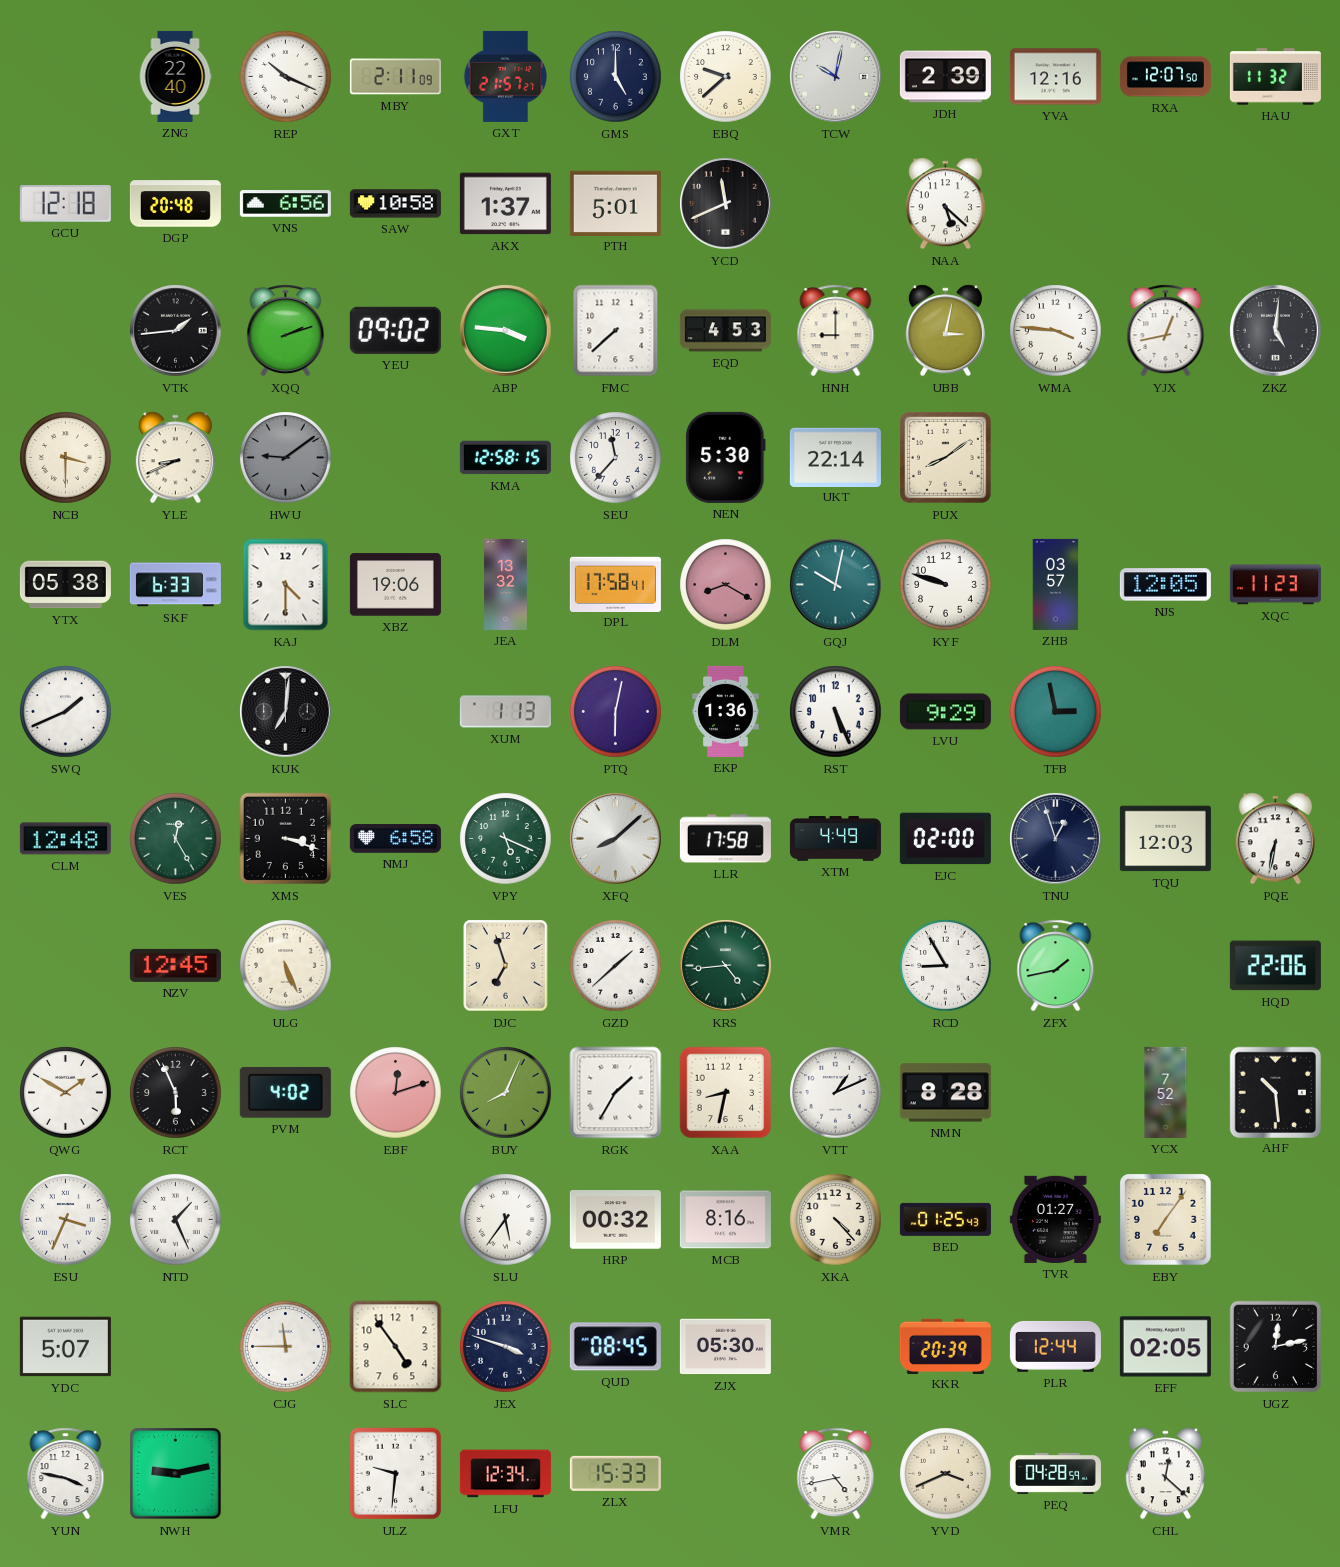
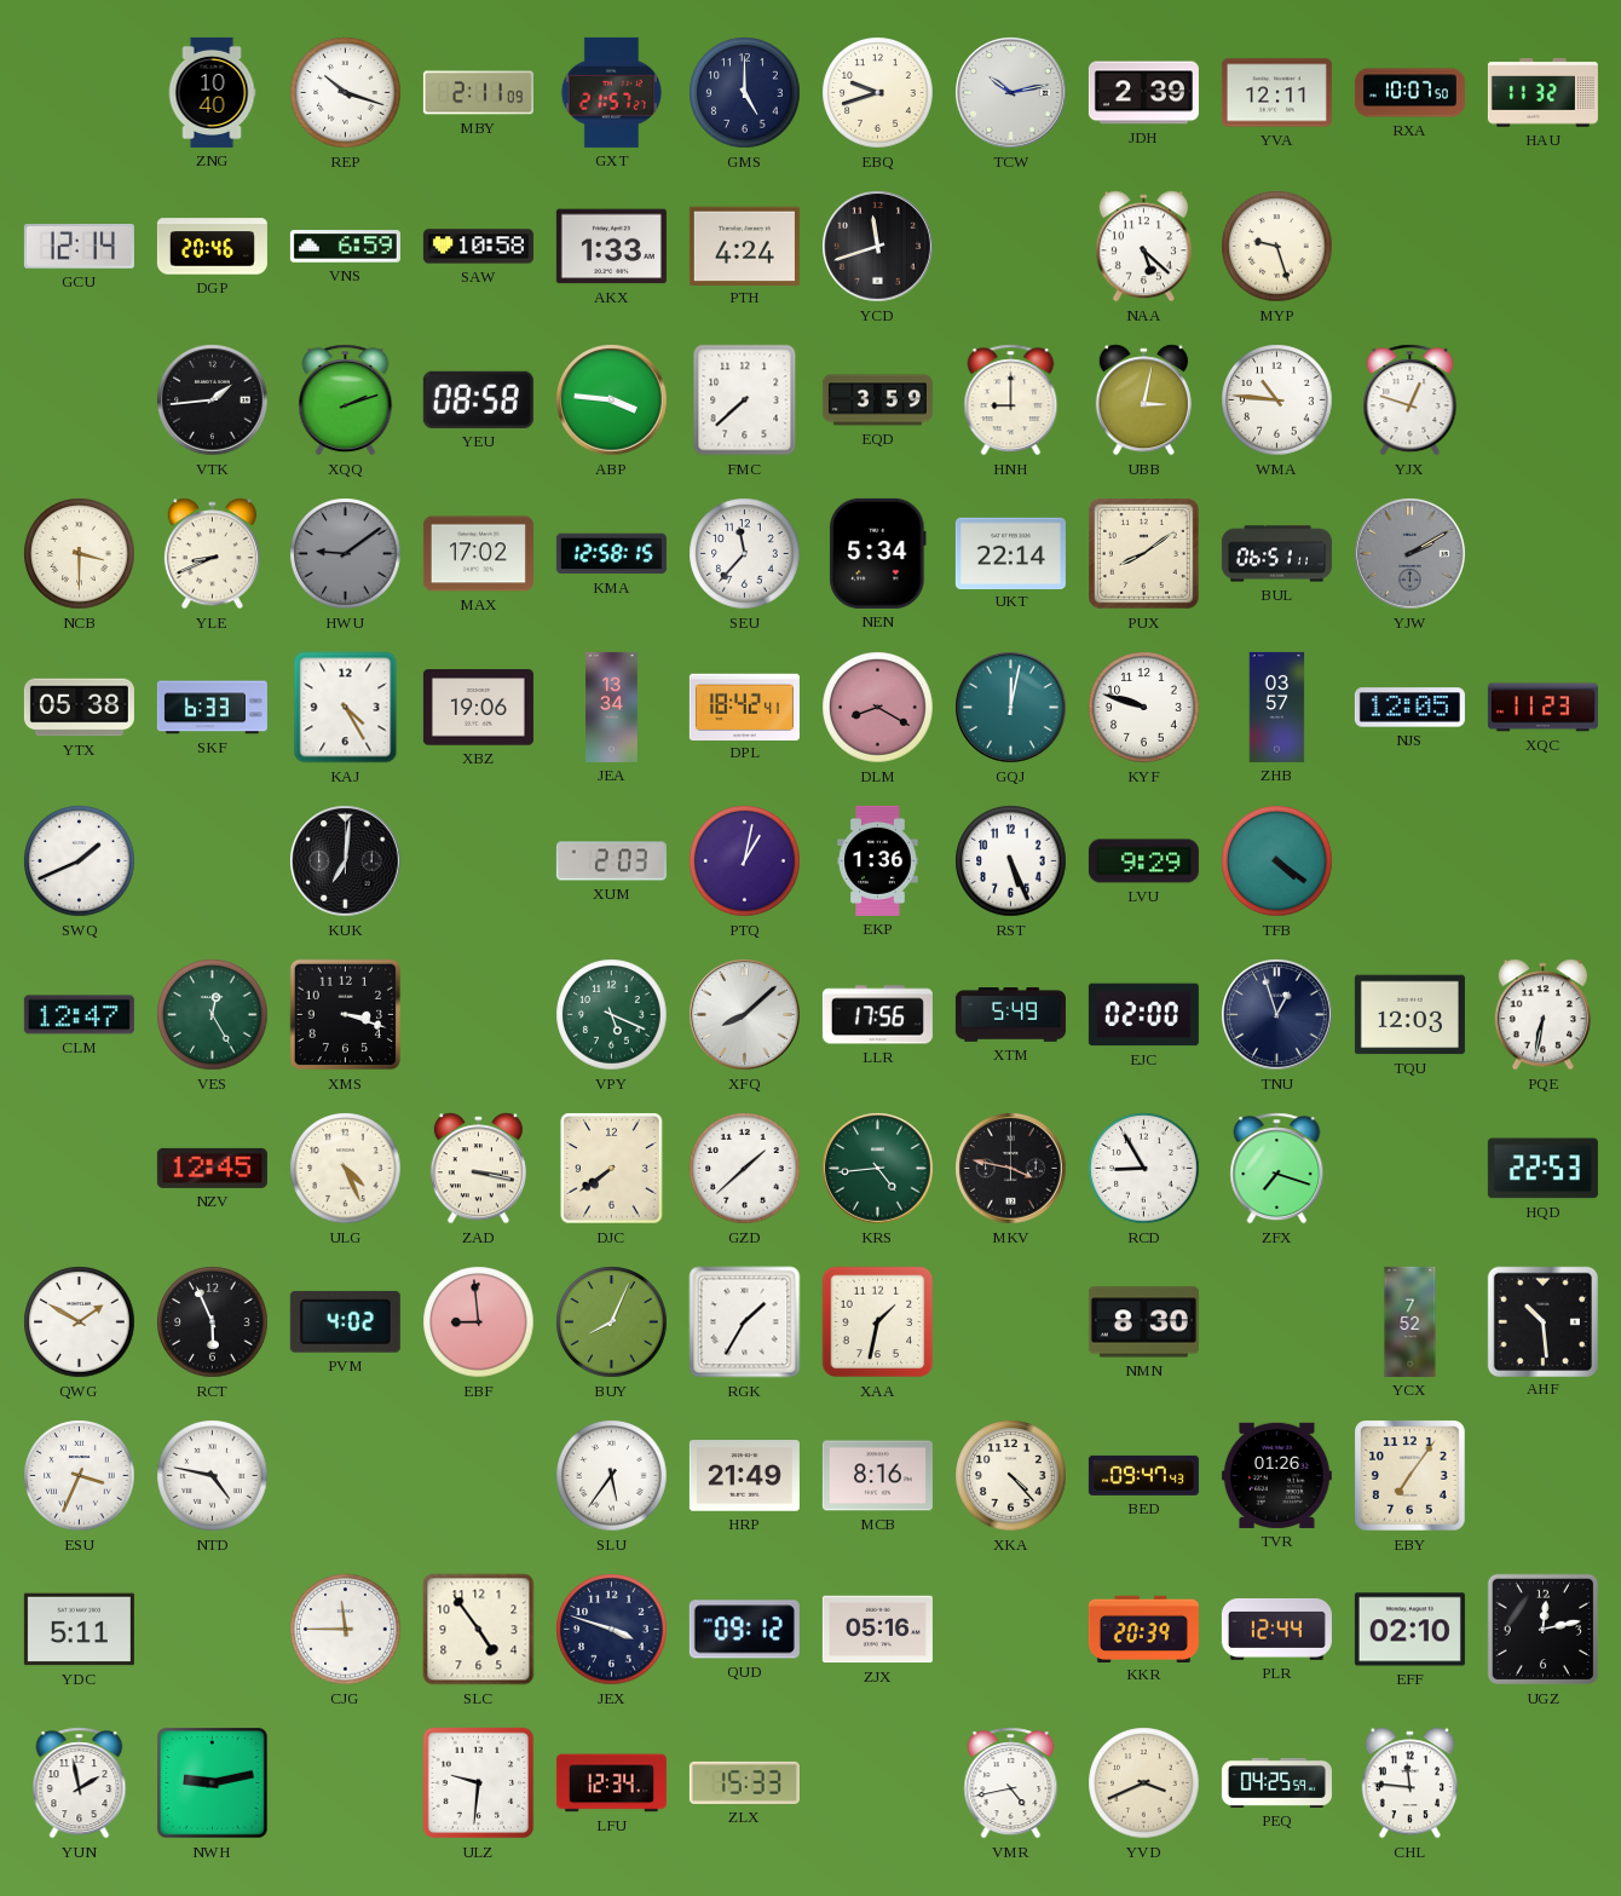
ZNG: 22:40 -> 10:40 (212, 92)
REP: 10:19 -> 10:18 (346, 93)
EBQ: 9:38 -> 9:42 (878, 93)
TCW: 10:02 -> 10:13 (1011, 93)
YVA: 12:16 -> 12:11 (1276, 93)
RXA: 12:07 -> 10:07 (1409, 93)
GCU: 12:18 -> 12:14 (79, 247)
DGP: 20:48 -> 20:46 (212, 247)
VNS: 6:56 -> 6:59 (345, 247)
AKX: 1:37 -> 1:33 (611, 247)
PTH: 5:01 -> 4:24 (744, 246)
YCD: 11:41 -> 11:42 (878, 247)
MYP: none -> 9:27 (1277, 247)
YEU: 09:02 -> 08:58 (478, 399)
EQD: 4:53 -> 3:59 (877, 400)
WMA: 3:46 -> 10:46 (1277, 400)
YJX: 12:43 -> 12:48 (1411, 400)
ZKZ: 5:01 -> none (1276, 331)
MAX: none -> 17:02 (478, 554)
NEN: 5:30 -> 5:34 (878, 553)
BUL: none -> 06:51 (1276, 554)
YJW: none -> 2:10 (1411, 554)
KAJ: 4:30 -> 4:25 (346, 708)
JEA: 13:32 -> 13:34 (612, 707)
DPL: 17:58 -> 18:42 (744, 707)
GQJ: 10:02 -> 12:02 (1011, 708)
XUM: 1:13 -> 2:03 (611, 861)
PTQ: 6:02 -> 1:02 (745, 861)
TFB: 2:58 -> 4:21 (1277, 861)
CLM: 12:48 -> 12:47 (79, 1015)
NMJ: 6:58 -> none (395, 839)
LLR: 17:58 -> 17:56 (877, 1015)
XTM: 4:49 -> 5:49 (1010, 1015)
ULG: 5:26 -> 4:26 (346, 1169)
ZAD: none -> 3:17 (478, 1169)
DJC: 6:57 -> 7:39 (612, 1169)
MKV: none -> 3:47 (1011, 1169)
ZFX: 1:43 -> 7:18 (1277, 1169)
HQD: 22:06 -> 22:53 (1542, 1169)
EBF: 12:12 -> 8:59 (479, 1322)
XAA: 8:32 -> 1:32 (878, 1322)
VTT: 1:11 -> none (836, 1093)
NMN: 8:28 -> 8:30 (1143, 1322)
NTD: 1:26 -> 4:47 (213, 1476)
HRP: 00:32 -> 21:49 (744, 1476)
BED: 01:25 -> 09:47 (1143, 1475)
TVR: 01:27 -> 01:26 (1276, 1475)
YDC: 5:07 -> 5:11 (79, 1630)
QUD: 08:45 -> 09:12 (744, 1630)
ZJX: 05:30 -> 05:16 (877, 1630)
EFF: 02:05 -> 02:10 (1409, 1630)
YUN: 3:47 -> 1:58 (80, 1783)
PEQ: 04:28 -> 04:25 (1276, 1782)
CHL: 12:22 -> 11:46 (1409, 1783)
